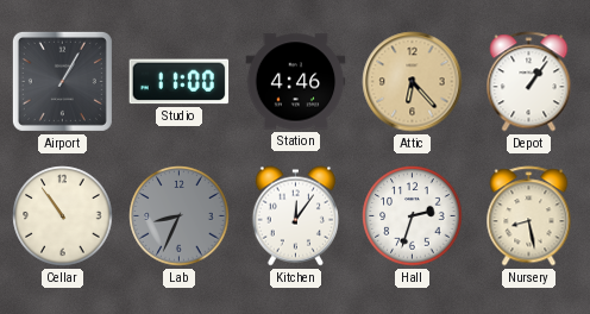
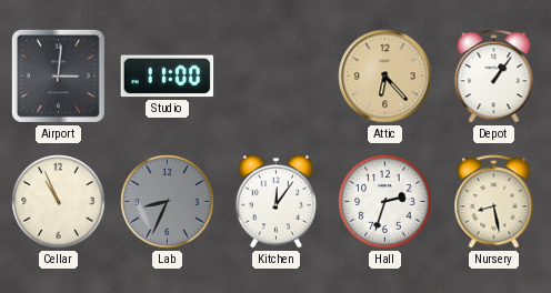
Airport: 1:05 -> 3:01 (58, 75)
Station: 4:46 -> none (296, 82)
Cellar: 10:54 -> 10:56 (59, 202)
